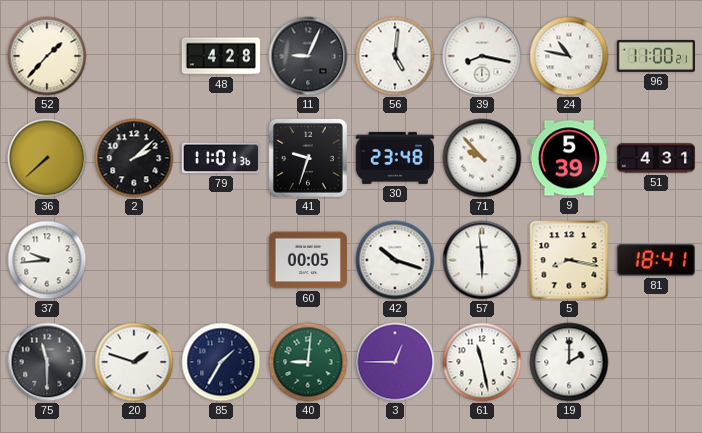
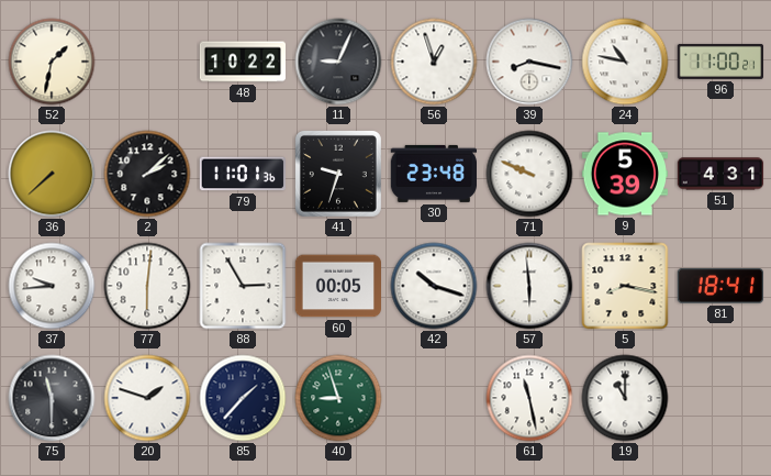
52: 1:37 -> 1:32 (52, 62)
48: 4:28 -> 10:22 (243, 62)
56: 5:01 -> 12:57 (434, 62)
71: 9:53 -> 9:49 (529, 174)
77: none -> 6:01 (147, 286)
88: none -> 2:55 (243, 286)
85: 1:35 -> 1:37 (243, 398)
40: 9:01 -> 8:57 (338, 398)
3: 12:45 -> none (395, 362)
19: 2:00 -> 11:00 (625, 398)
